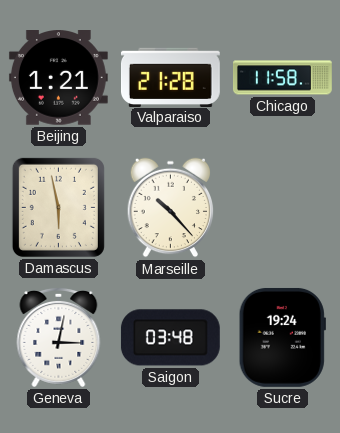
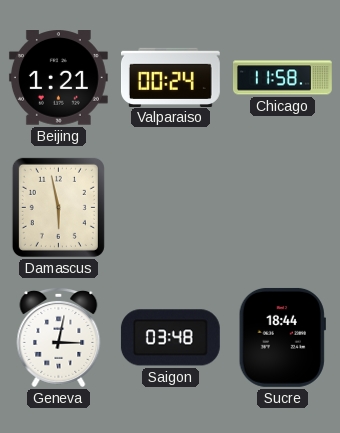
Valparaiso: 21:28 -> 00:24 (170, 77)
Marseille: 10:23 -> none (171, 208)
Sucre: 19:24 -> 18:44 (282, 337)
